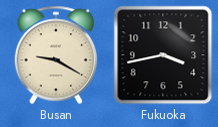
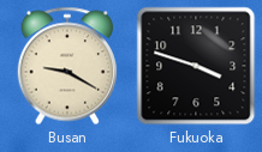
Fukuoka: 3:43 -> 3:48 (196, 66)
